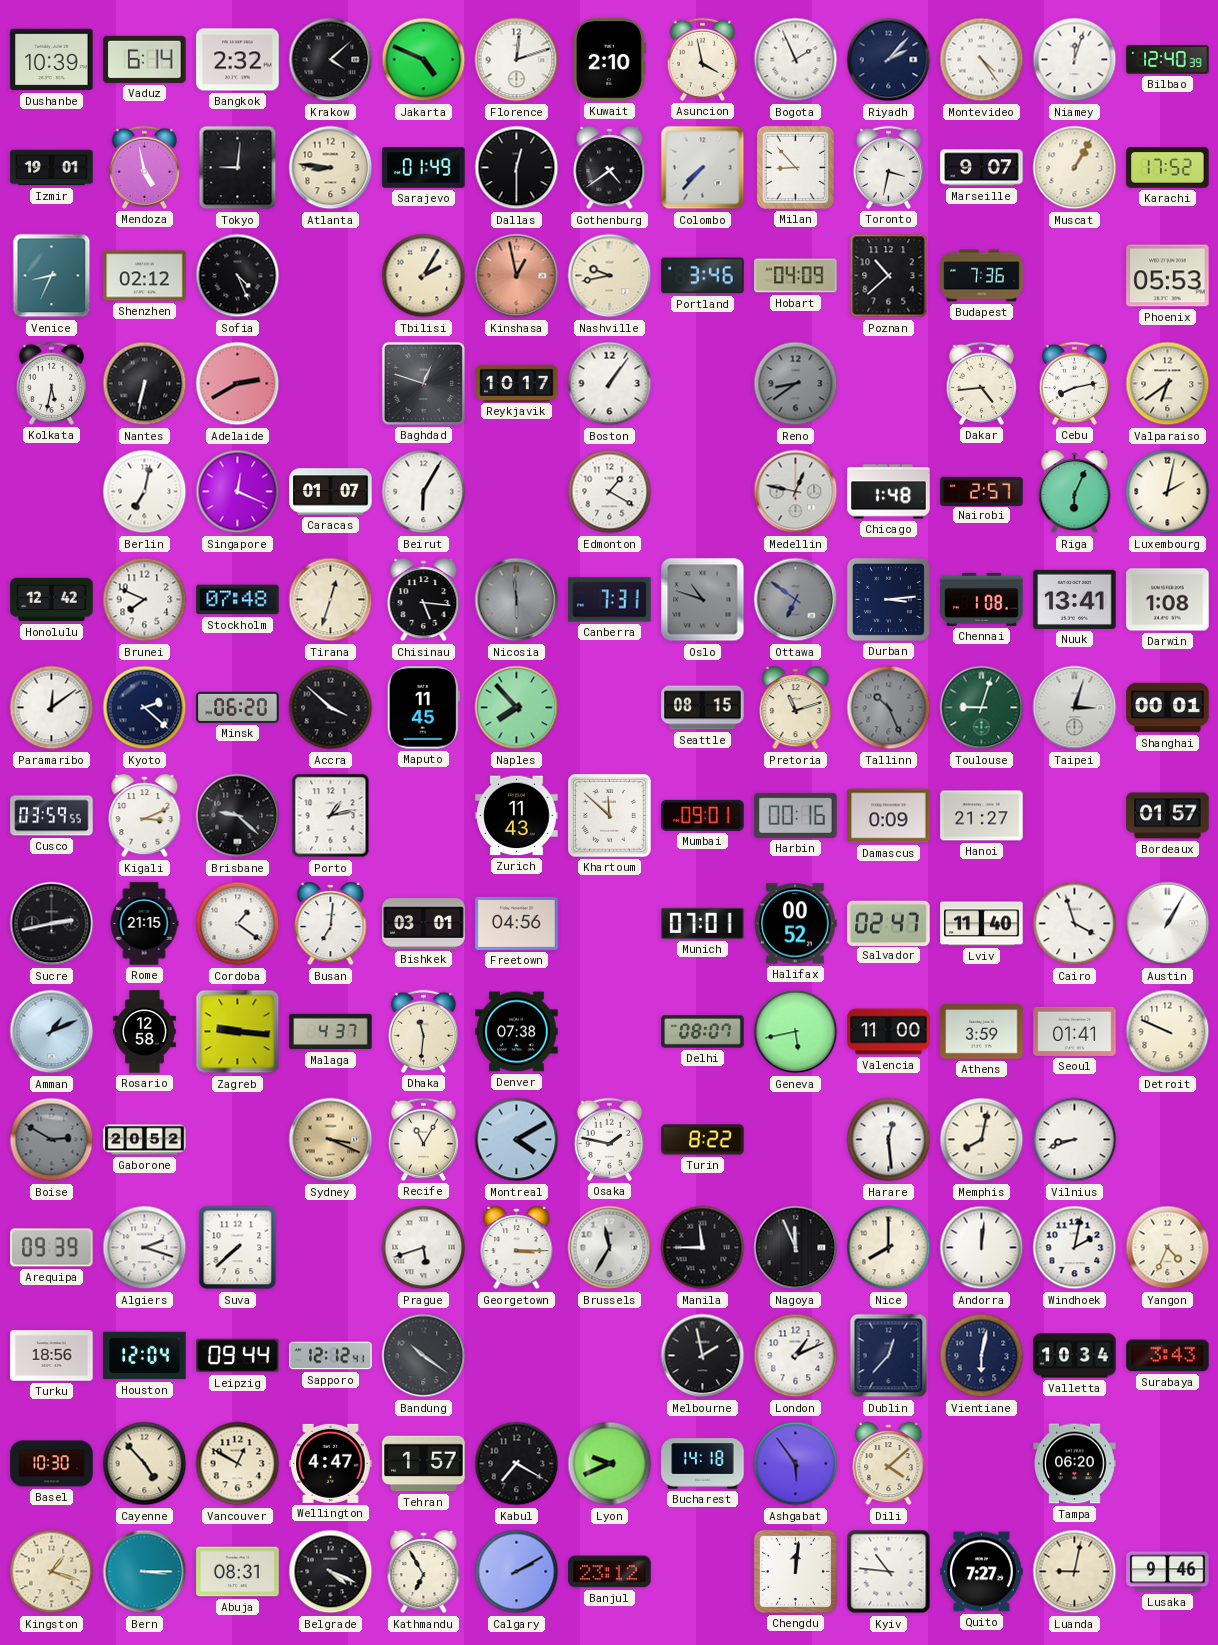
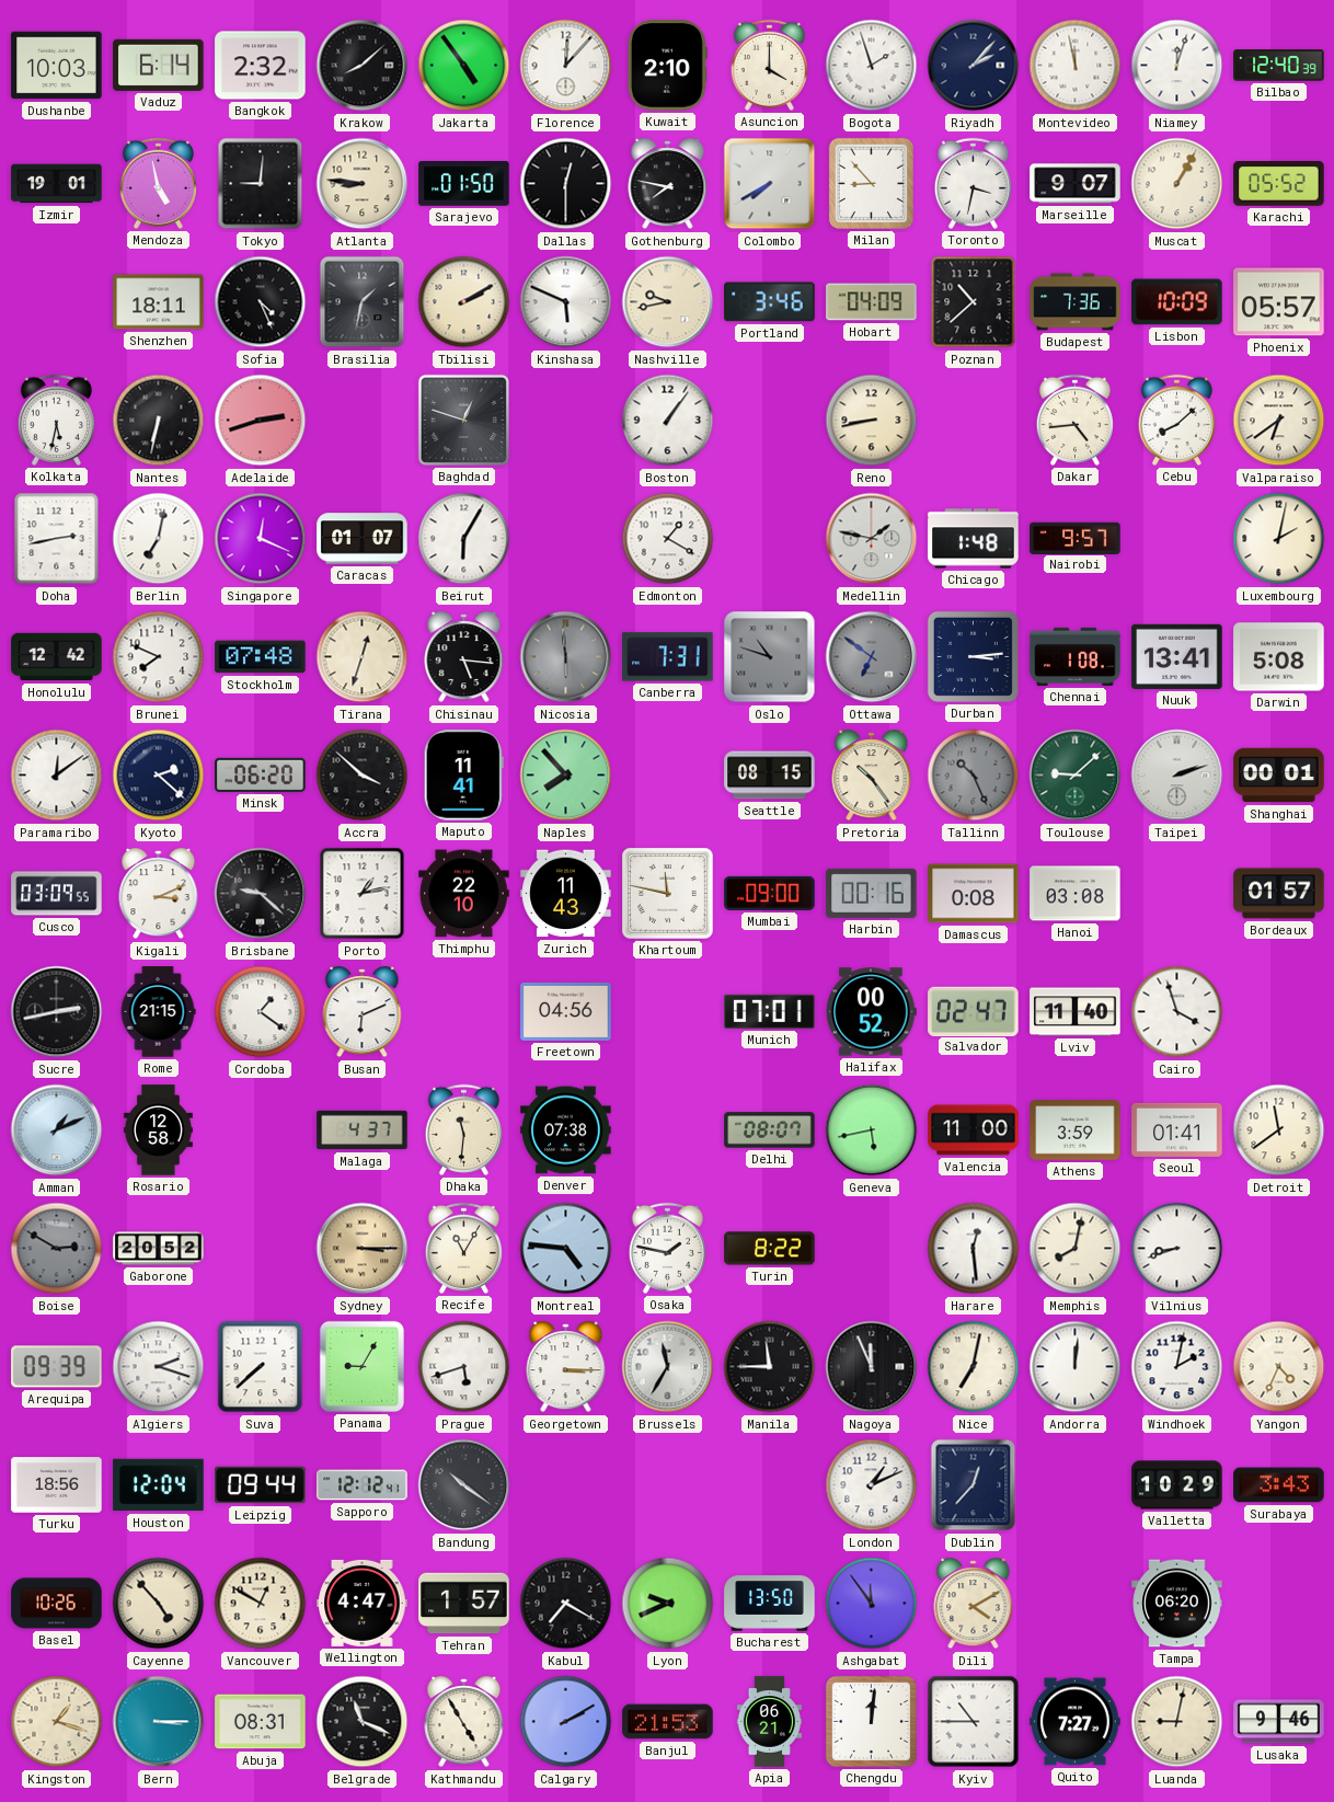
Dushanbe: 10:39 -> 10:03 (57, 66)
Krakow: 4:08 -> 8:08 (363, 66)
Jakarta: 4:49 -> 4:54 (464, 66)
Florence: 12:12 -> 12:07 (566, 66)
Asuncion: 3:58 -> 4:00 (769, 65)
Bogota: 1:56 -> 1:57 (872, 66)
Montevideo: 4:24 -> 11:58 (1076, 66)
Sarajevo: 01:49 -> 01:50 (464, 184)
Gothenburg: 4:39 -> 7:47 (668, 184)
Colombo: 7:37 -> 7:40 (770, 184)
Karachi: 17:52 -> 05:52 (1279, 184)
Venice: 8:34 -> none (52, 276)
Shenzhen: 02:12 -> 18:11 (159, 302)
Brasilia: none -> 1:32 (363, 302)
Tbilisi: 2:05 -> 2:10 (464, 302)
Kinshasa: 12:58 -> 5:49 (566, 302)
Kinshasa dial: salmon -> white (566, 302)
Lisbon: none -> 10:09 (1177, 302)
Phoenix: 05:53 -> 05:57 (1279, 302)
Adelaide: 2:40 -> 2:42 (261, 421)
Reykjavik: 10:17 -> none (517, 383)
Reno: 8:39 -> 8:43 (872, 421)
Reno dial: grey -> cream (872, 421)
Cebu: 8:13 -> 8:08 (1176, 420)
Doha: none -> 2:43 (57, 539)
Medellin: 12:47 -> 1:47 (872, 539)
Nairobi: 2:57 -> 9:57 (1076, 538)
Riga: 6:04 -> none (1075, 492)
Darwin: 1:08 -> 5:08 (1279, 657)
Maputo: 11:45 -> 11:41 (463, 776)
Pretoria: 11:12 -> 10:24 (872, 776)
Toulouse: 9:03 -> 9:08 (1076, 776)
Taipei: 3:03 -> 2:12 (1177, 776)
Cusco: 03:59 -> 03:09 (57, 894)
Thimphu: none -> 22:10 (464, 894)
Khartoum: 11:52 -> 11:47 (668, 894)
Mumbai: 09:01 -> 09:00 (770, 893)
Damascus: 0:09 -> 0:08 (974, 894)
Hanoi: 21:27 -> 03:08 (1076, 894)
Busan: 7:01 -> 6:11 (363, 1012)
Bishkek: 03:01 -> none (424, 924)
Austin: 1:05 -> none (1168, 924)
Zagreb: 9:16 -> none (238, 1032)
Detroit: 9:49 -> 11:39 (1279, 1130)
Sydney: 3:19 -> 3:15 (363, 1249)
Montreal: 4:10 -> 4:46 (566, 1249)
Panama: none -> 9:05 (361, 1366)
Nice: 8:00 -> 7:02 (974, 1367)
Melbourne: 1:58 -> none (703, 1356)
Vientiane: 6:02 -> none (982, 1356)
Valletta: 10:34 -> 10:29 (1177, 1485)
Basel: 10:30 -> 10:26 (57, 1604)
Bucharest: 14:18 -> 13:50 (770, 1604)
Ashgabat: 5:54 -> 11:54 (872, 1604)
Dili: 4:08 -> 4:10 (974, 1604)
Belgrade: 4:19 -> 11:19 (363, 1722)
Kathmandu: 6:55 -> 4:55 (464, 1722)
Banjul: 23:12 -> 21:53 (668, 1722)
Apia: none -> 06:21 (769, 1722)
Kyiv: 10:46 -> 10:45 (974, 1722)
